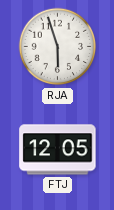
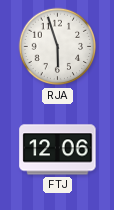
FTJ: 12:05 -> 12:06 (58, 150)
